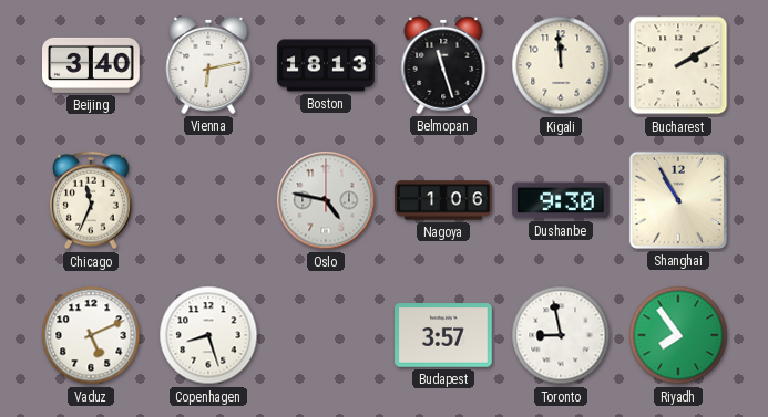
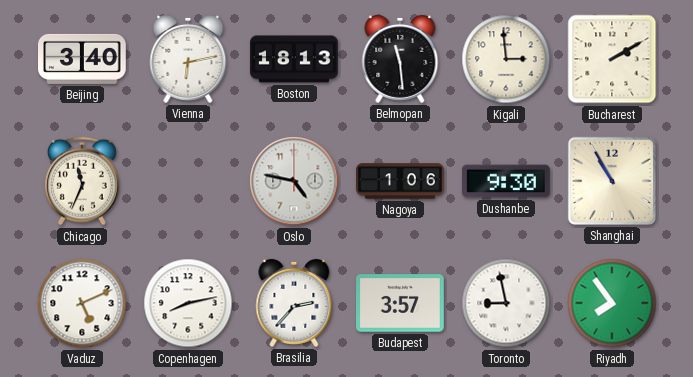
Belmopan: 11:27 -> 11:29 (400, 59)
Kigali: 11:59 -> 2:59 (506, 59)
Copenhagen: 8:27 -> 8:13 (188, 303)
Brasilia: none -> 2:37 (294, 303)
